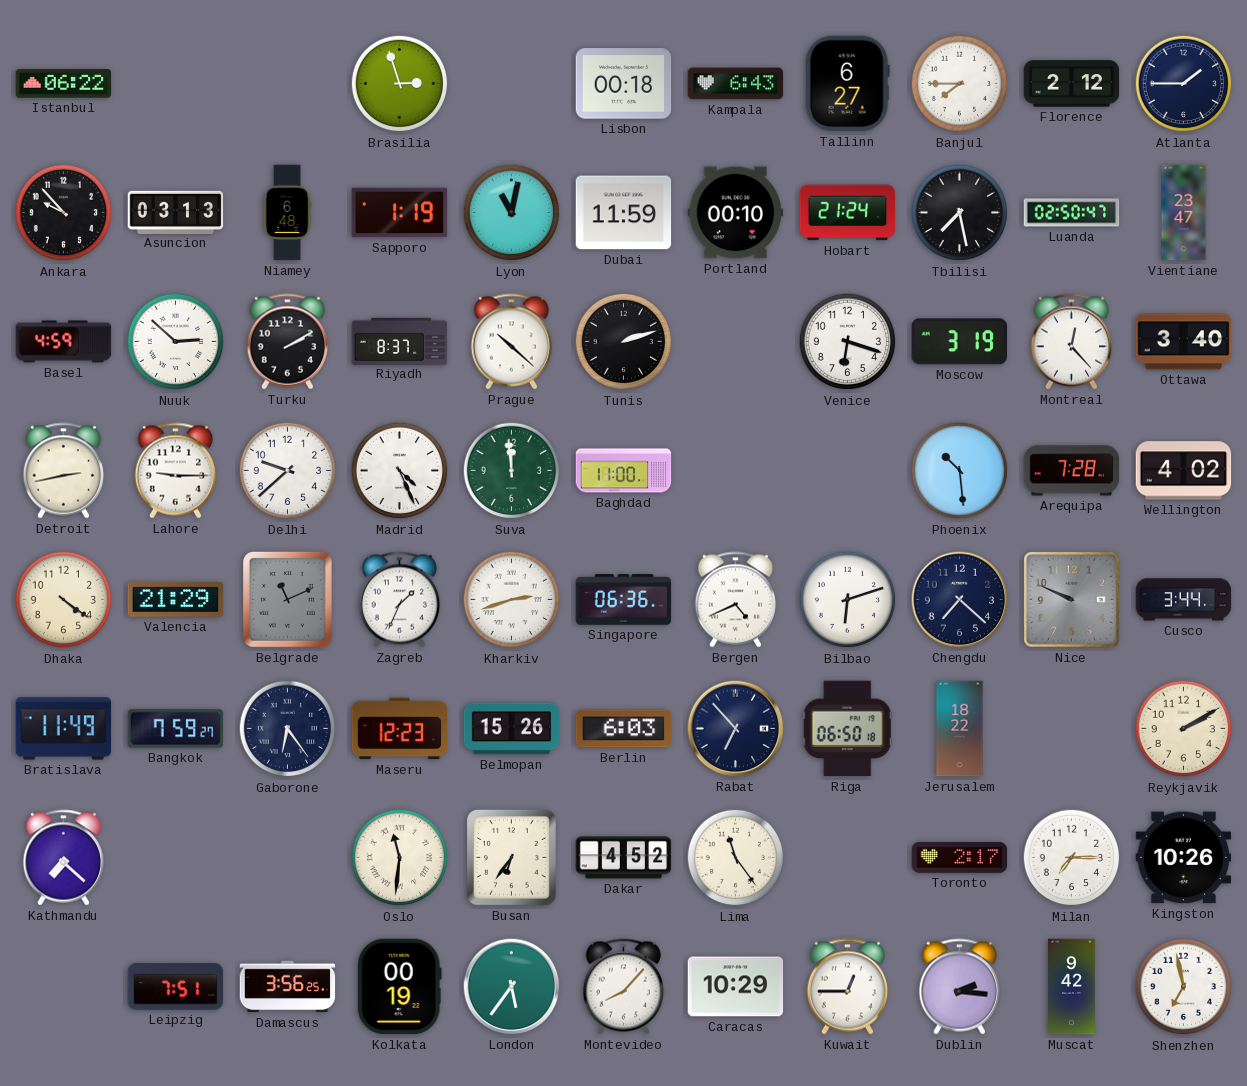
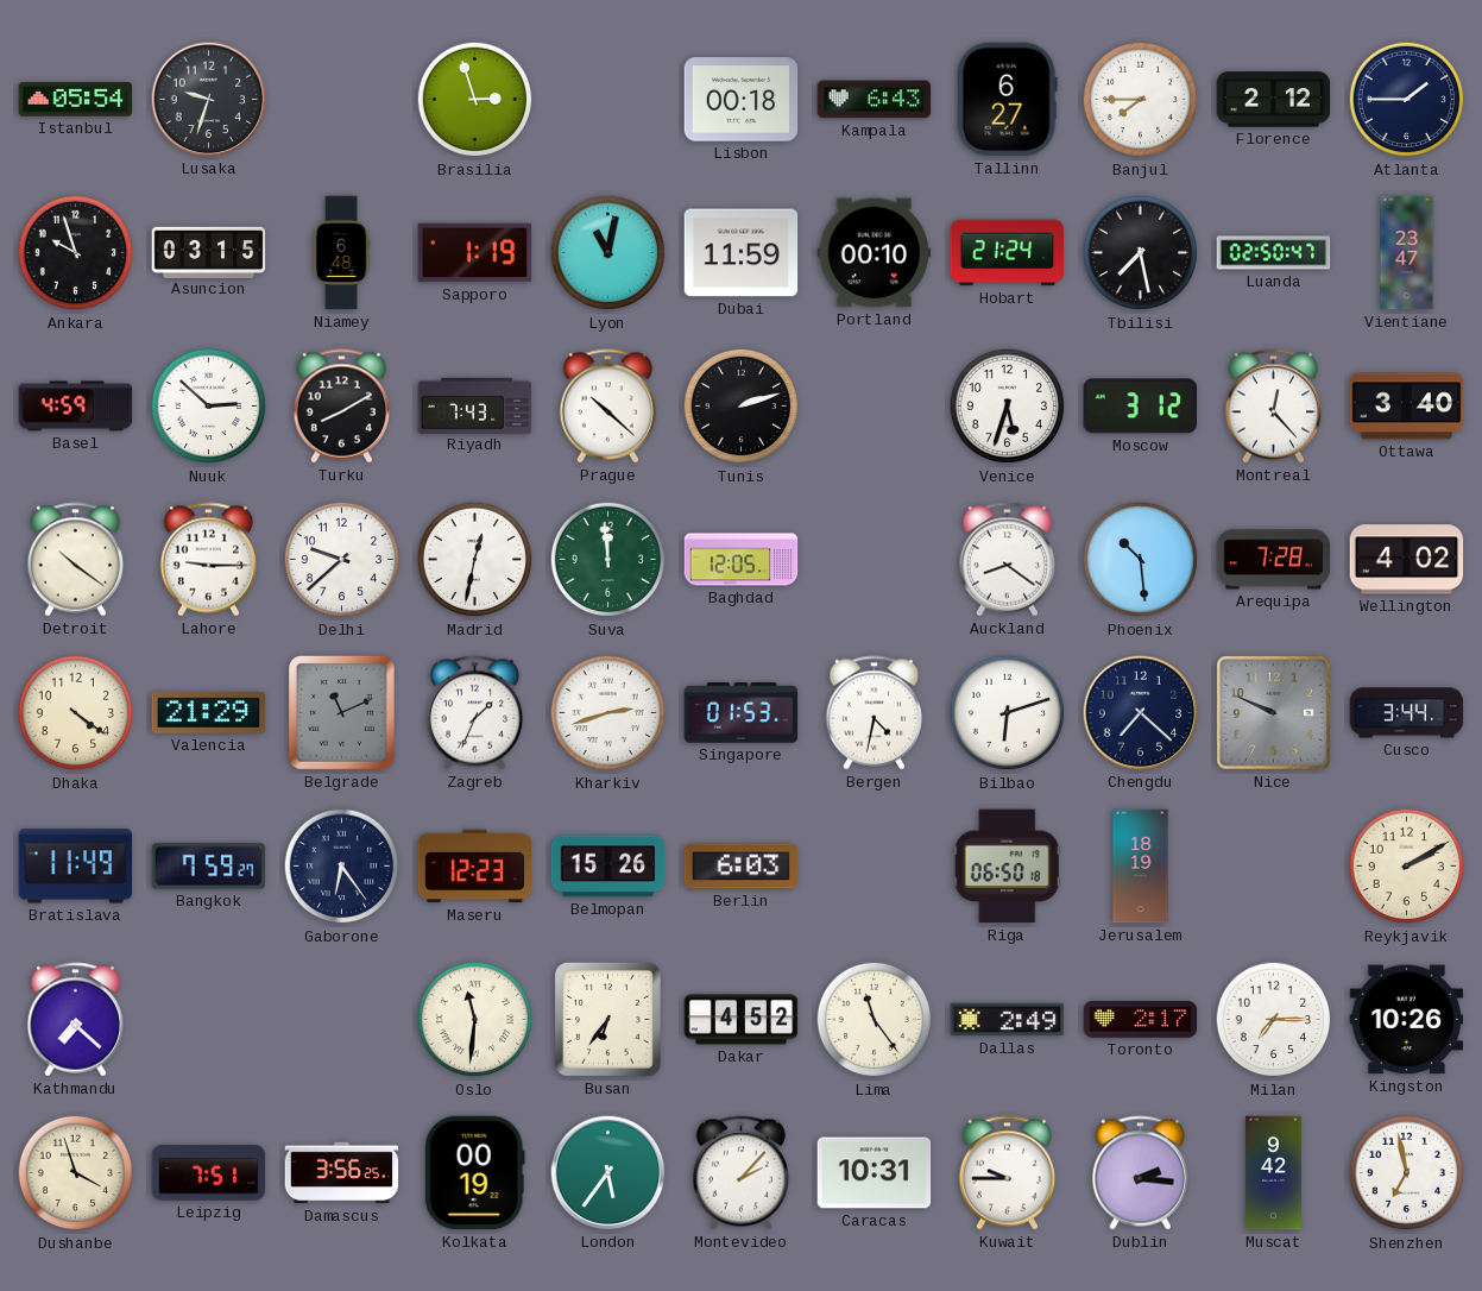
Istanbul: 06:22 -> 05:54 (76, 100)
Lusaka: none -> 9:33 (209, 100)
Ankara: 9:53 -> 9:57 (76, 253)
Asuncion: 03:13 -> 03:15 (209, 252)
Turku: 2:10 -> 8:10 (342, 407)
Riyadh: 8:37 -> 7:43 (475, 405)
Venice: 6:18 -> 5:33 (1008, 407)
Moscow: 3:19 -> 3:12 (1140, 407)
Detroit: 2:43 -> 10:21 (76, 560)
Madrid: 4:26 -> 12:32 (475, 560)
Baghdad: 11:00 -> 12:05 (742, 560)
Auckland: none -> 8:21 (1008, 560)
Singapore: 06:36 -> 01:53 (742, 713)
Bergen: 4:41 -> 4:32 (875, 713)
Rabat: 6:53 -> none (736, 729)
Jerusalem: 18:22 -> 18:19 (1141, 867)
Dallas: none -> 2:49 (1008, 1020)
Dushanbe: none -> 3:57 (76, 1173)
Montevideo: 8:07 -> 2:07 (742, 1173)
Caracas: 10:29 -> 10:31 (875, 1173)
Kuwait: 12:45 -> 9:45 (1008, 1173)
